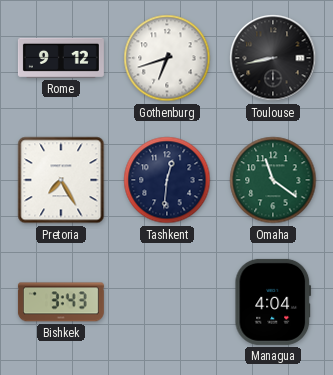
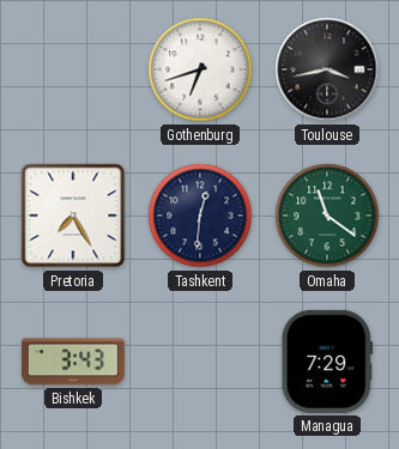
Rome: 9:12 -> none (61, 58)
Toulouse: 8:43 -> 3:43 (327, 69)
Managua: 4:04 -> 7:29 (327, 362)
